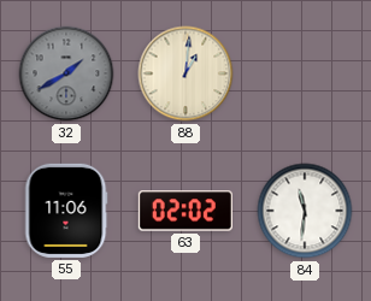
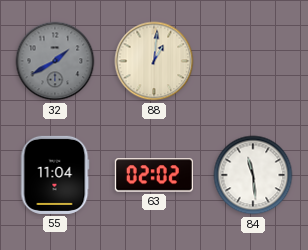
55: 11:06 -> 11:04 (55, 175)
84: 11:31 -> 11:29 (253, 175)
